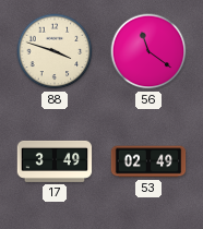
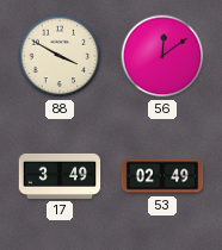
88: 3:48 -> 3:50 (60, 56)
56: 11:21 -> 12:09 (162, 56)
